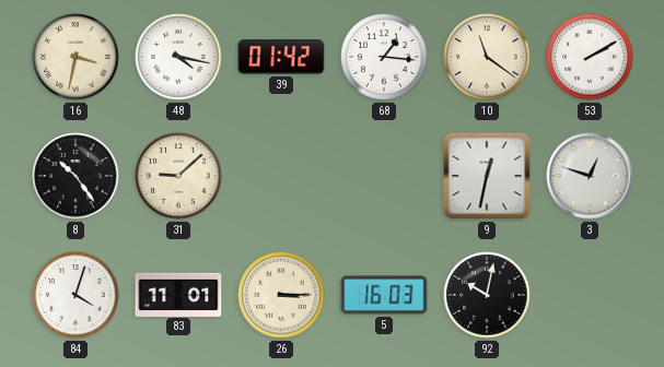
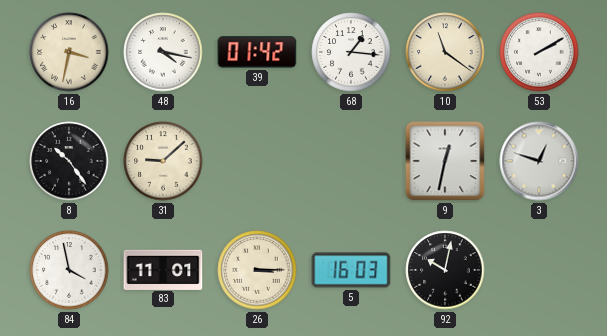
84: 4:03 -> 3:58 (69, 270)
